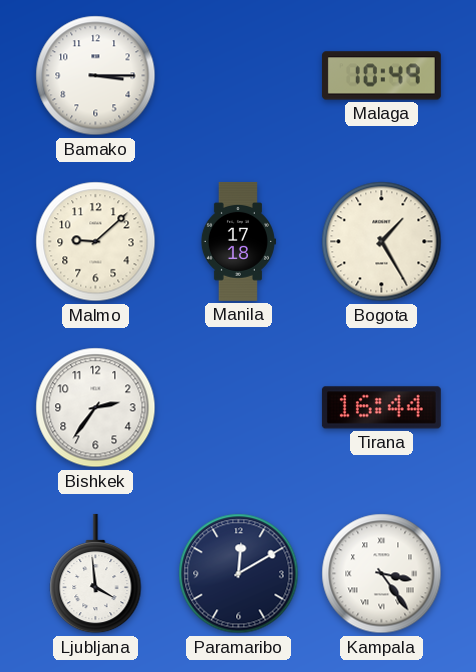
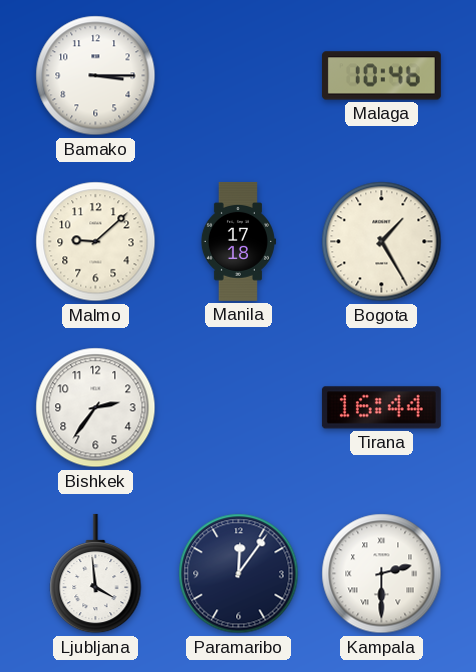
Malaga: 10:49 -> 10:46 (381, 76)
Paramaribo: 12:10 -> 12:06 (239, 574)
Kampala: 3:24 -> 2:30 (382, 574)
